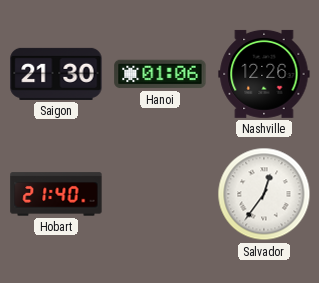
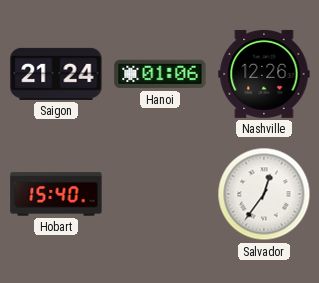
Saigon: 21:30 -> 21:24 (56, 74)
Hobart: 21:40 -> 15:40 (56, 194)
